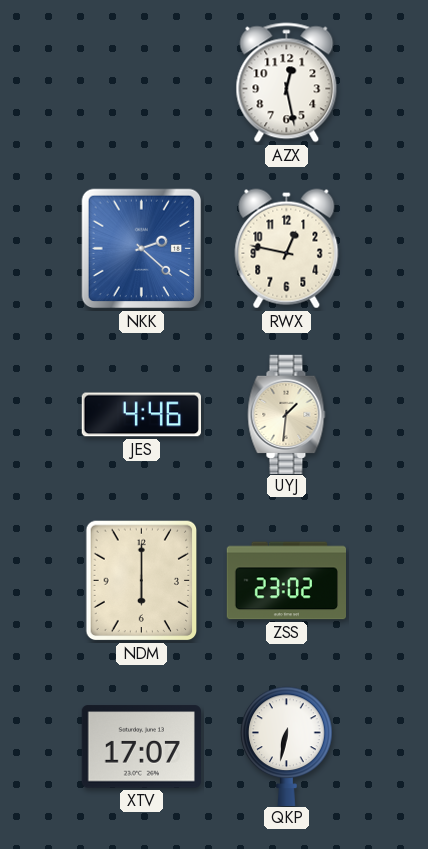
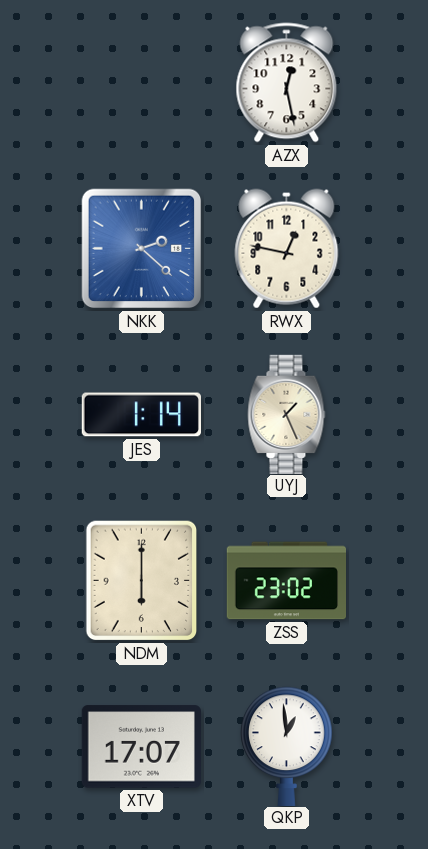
JES: 4:46 -> 1:14 (141, 415)
UYJ: 1:31 -> 1:26 (287, 414)
QKP: 6:32 -> 12:59 (287, 746)
